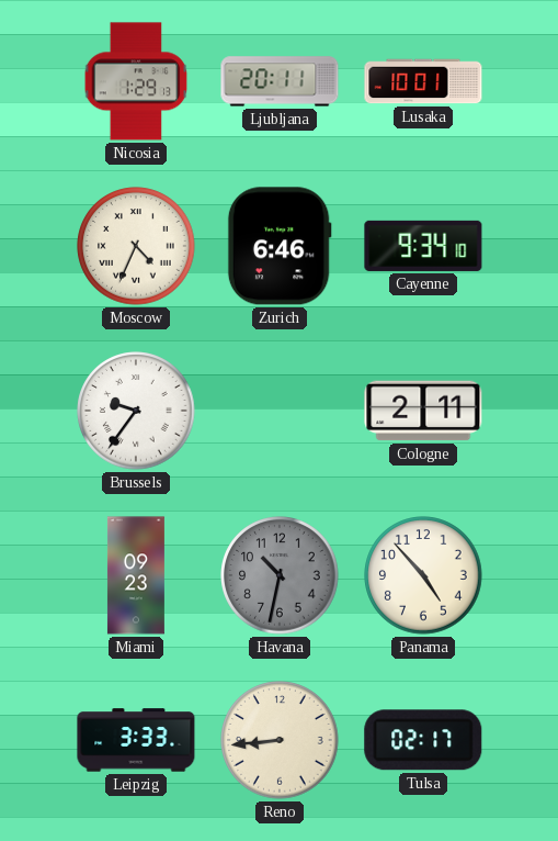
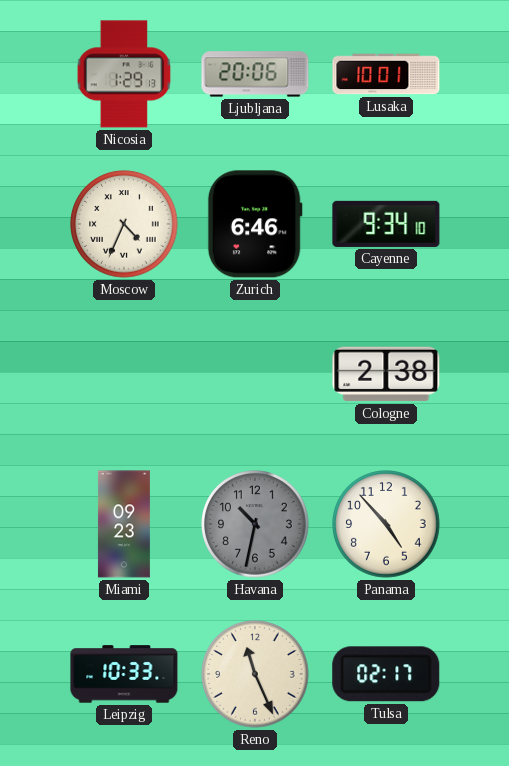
Ljubljana: 20:11 -> 20:06 (255, 74)
Brussels: 9:36 -> none (136, 411)
Cologne: 2:11 -> 2:38 (386, 374)
Leipzig: 3:33 -> 10:33 (124, 674)
Reno: 8:44 -> 11:26 (255, 674)
